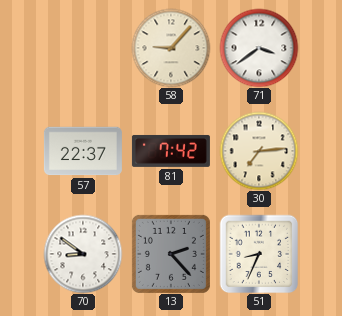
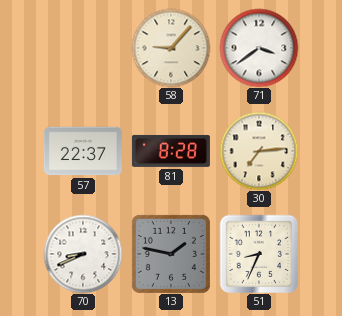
81: 7:42 -> 8:28 (171, 151)
70: 8:51 -> 8:41 (83, 254)
13: 2:23 -> 1:47 (171, 254)
